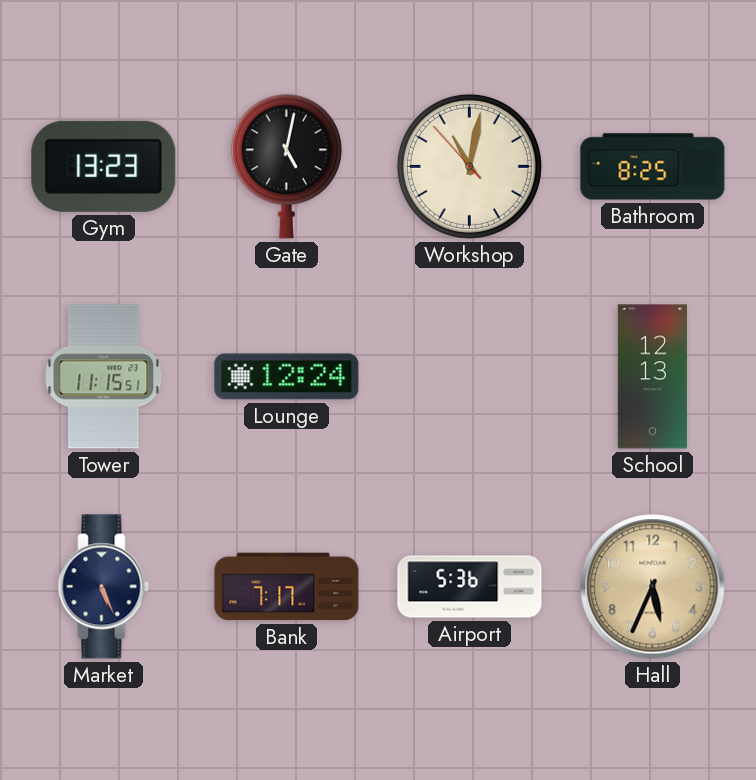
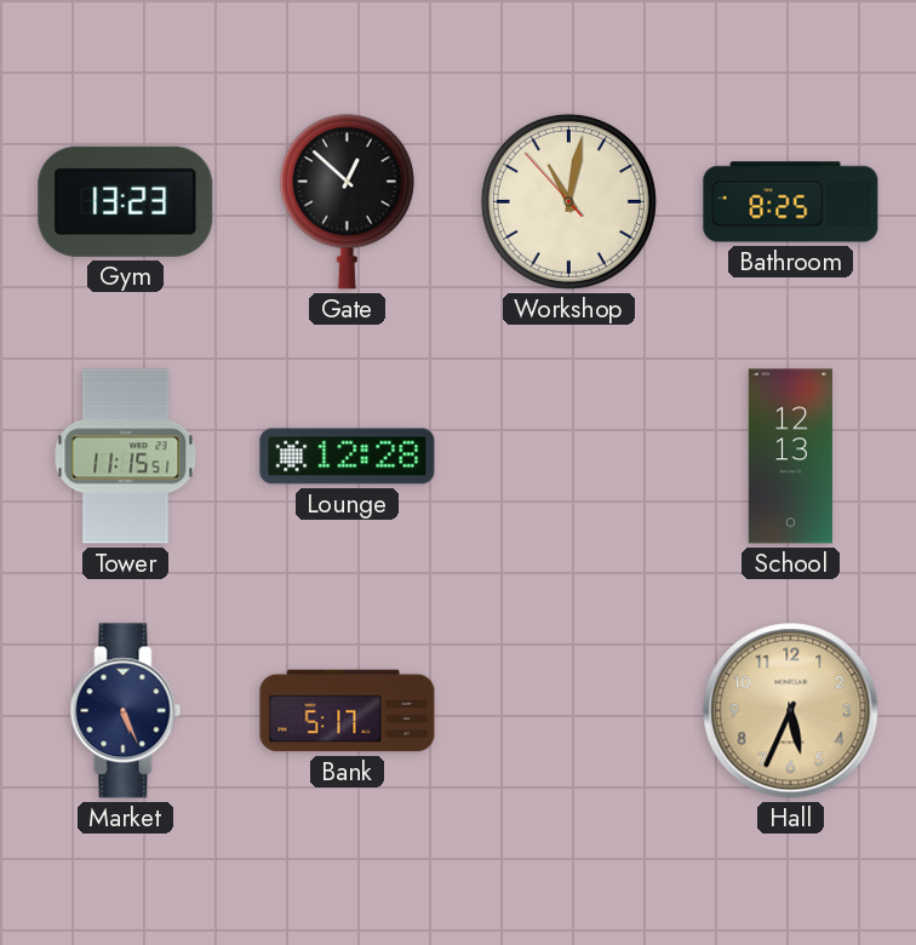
Gate: 5:02 -> 12:52 (347, 201)
Lounge: 12:24 -> 12:28 (348, 457)
Bank: 7:17 -> 5:17 (348, 711)
Airport: 5:36 -> none (470, 587)
